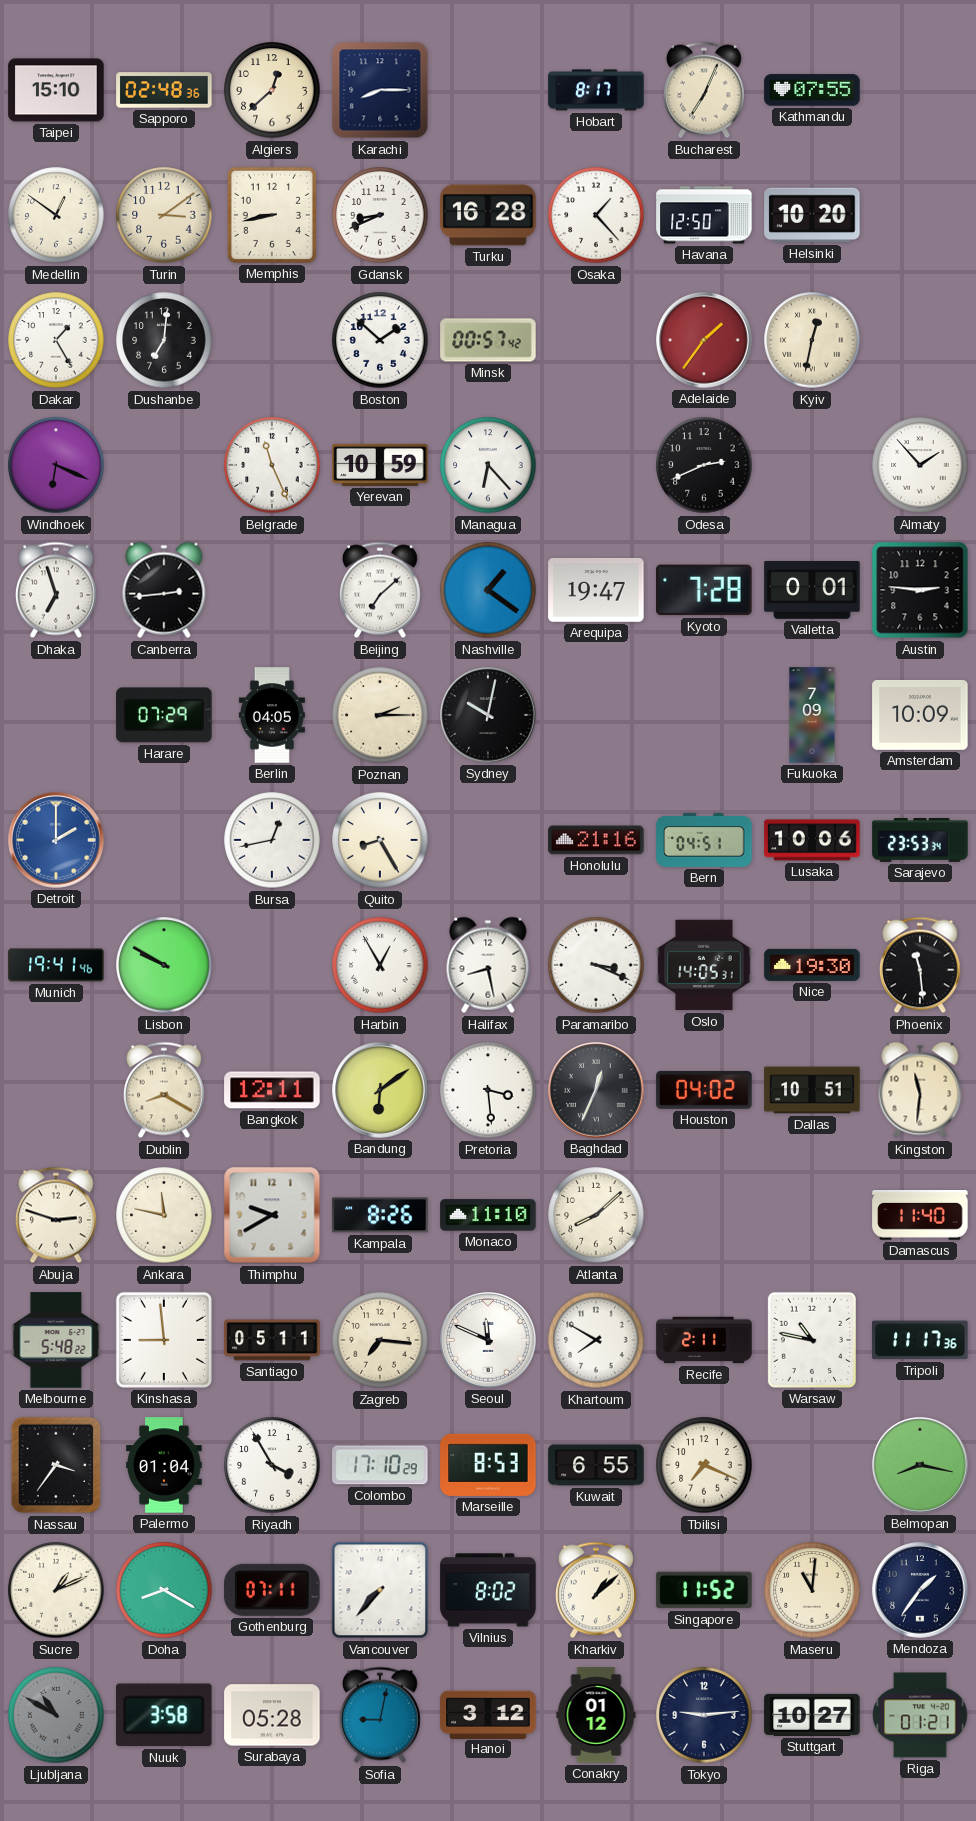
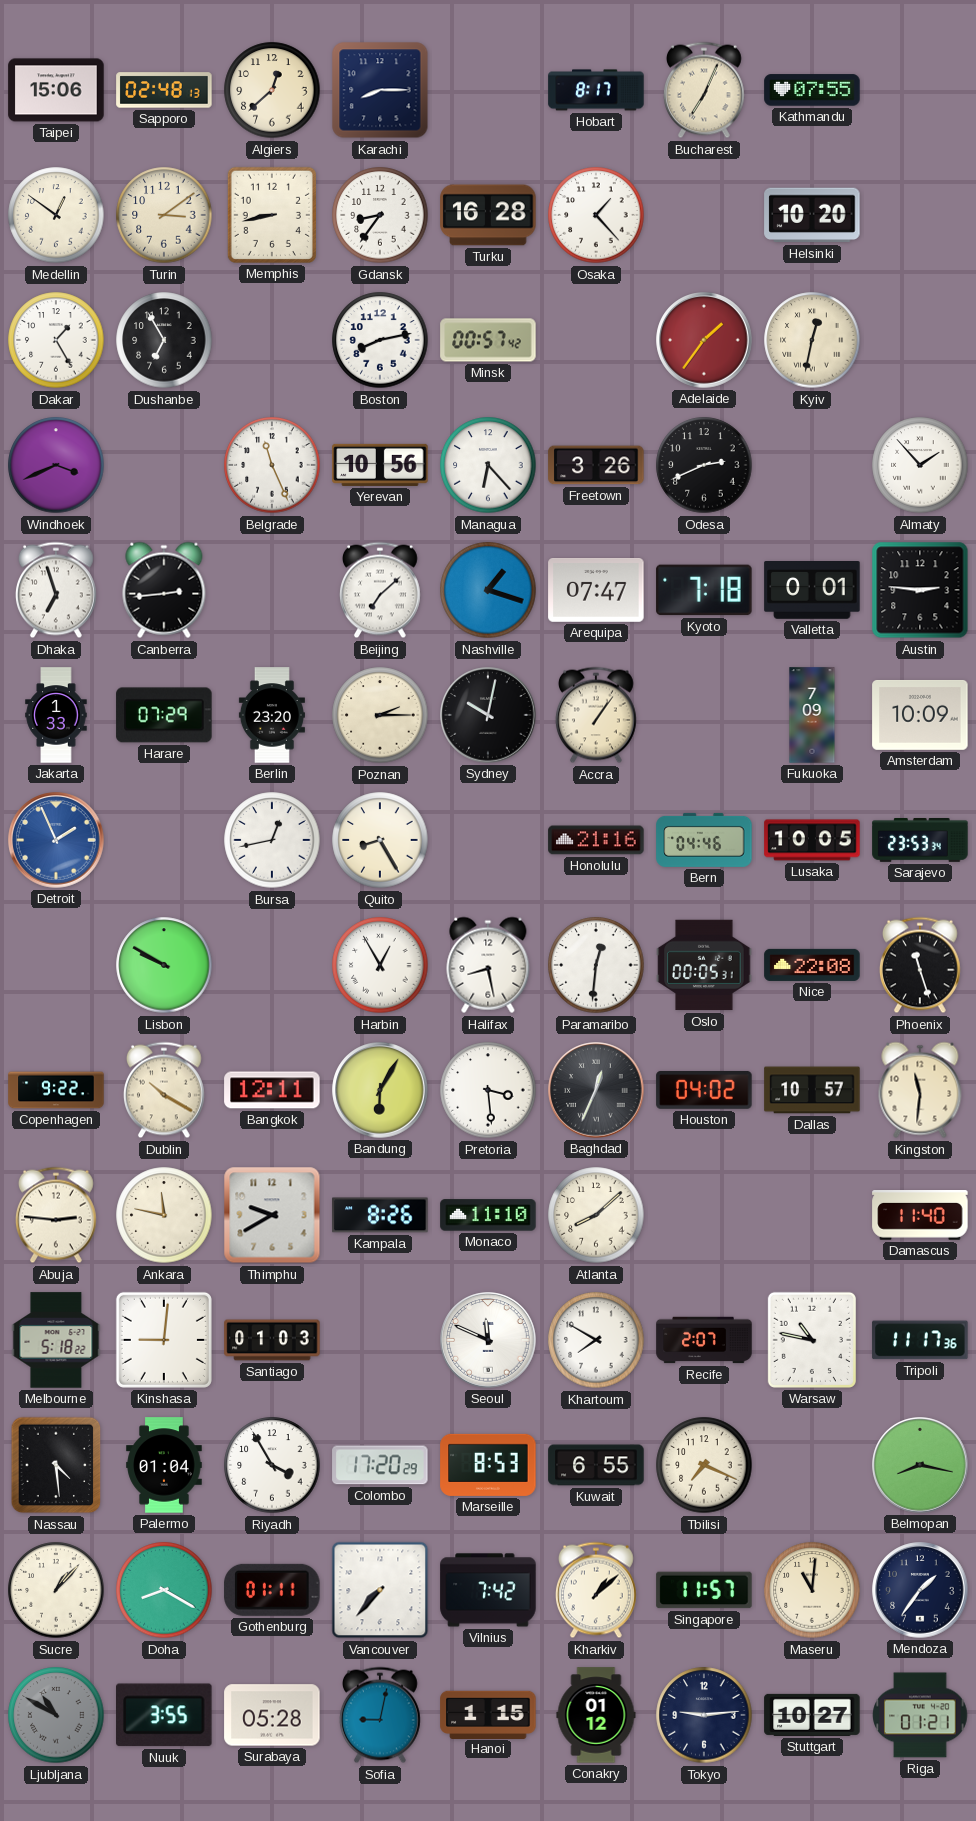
Taipei: 15:10 -> 15:06 (56, 90)
Sapporo: 02:48:36 -> 02:48:13 (164, 90)
Gdansk: 8:41 -> 8:36 (380, 215)
Havana: 12:50 -> none (704, 215)
Dushanbe: 7:01 -> 6:55 (164, 340)
Boston: 1:52 -> 8:13 (380, 340)
Windhoek: 6:19 -> 3:41 (56, 465)
Yerevan: 10:59 -> 10:56 (380, 465)
Freetown: none -> 3:26 (596, 465)
Nashville: 1:21 -> 1:18 (488, 590)
Arequipa: 19:47 -> 07:47 (596, 591)
Kyoto: 7:28 -> 7:18 (704, 590)
Jakarta: none -> 1:33 (56, 715)
Berlin: 04:05 -> 23:20 (272, 715)
Accra: none -> 1:06 (596, 715)
Detroit: 2:00 -> 1:56 (56, 840)
Bern: 04:51 -> 04:46 (704, 840)
Lusaka: 10:06 -> 10:05 (812, 840)
Munich: 19:41 -> none (56, 965)
Paramaribo: 3:19 -> 12:31 (596, 965)
Oslo: 14:05 -> 00:05 (704, 965)
Nice: 19:30 -> 22:08 (812, 965)
Phoenix: 11:29 -> 11:27 (920, 965)
Copenhagen: none -> 9:22 (56, 1090)
Dublin: 8:20 -> 10:20 (164, 1090)
Bandung: 6:09 -> 6:05 (380, 1090)
Dallas: 10:51 -> 10:57 (812, 1090)
Abuja: 2:48 -> 2:46 (56, 1215)
Melbourne: 5:48 -> 5:18 (56, 1340)
Kinshasa: 8:59 -> 9:01 (164, 1340)
Santiago: 05:11 -> 01:03 (272, 1340)
Zagreb: 7:16 -> none (380, 1340)
Recife: 2:11 -> 2:07 (704, 1340)
Nassau: 3:36 -> 4:29 (56, 1465)
Colombo: 17:10 -> 17:20 (380, 1465)
Sucre: 1:11 -> 1:07 (56, 1590)
Gothenburg: 07:11 -> 01:11 (272, 1590)
Vilnius: 8:02 -> 7:42 (488, 1590)
Singapore: 11:52 -> 11:57 (704, 1590)
Nuuk: 3:58 -> 3:55 (165, 1715)
Hanoi: 3:12 -> 1:15 (488, 1714)
